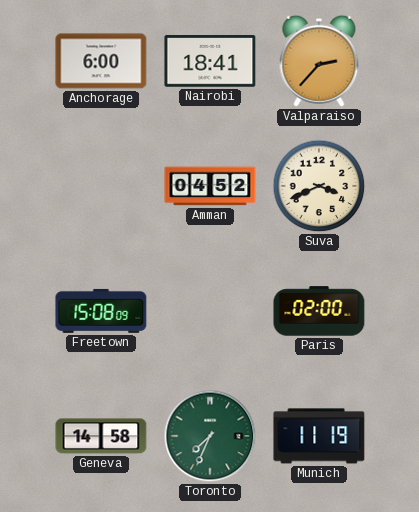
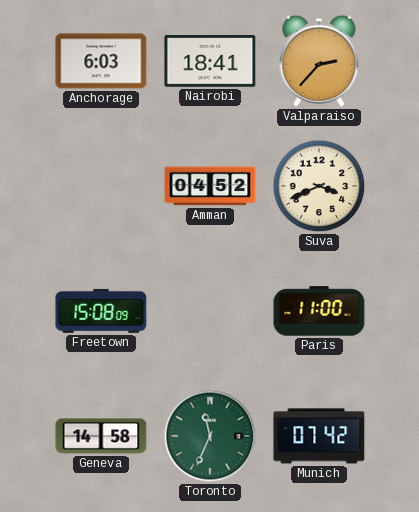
Anchorage: 6:00 -> 6:03 (101, 61)
Paris: 02:00 -> 11:00 (319, 311)
Toronto: 7:34 -> 11:34 (210, 436)
Munich: 11:19 -> 07:42 (319, 436)
